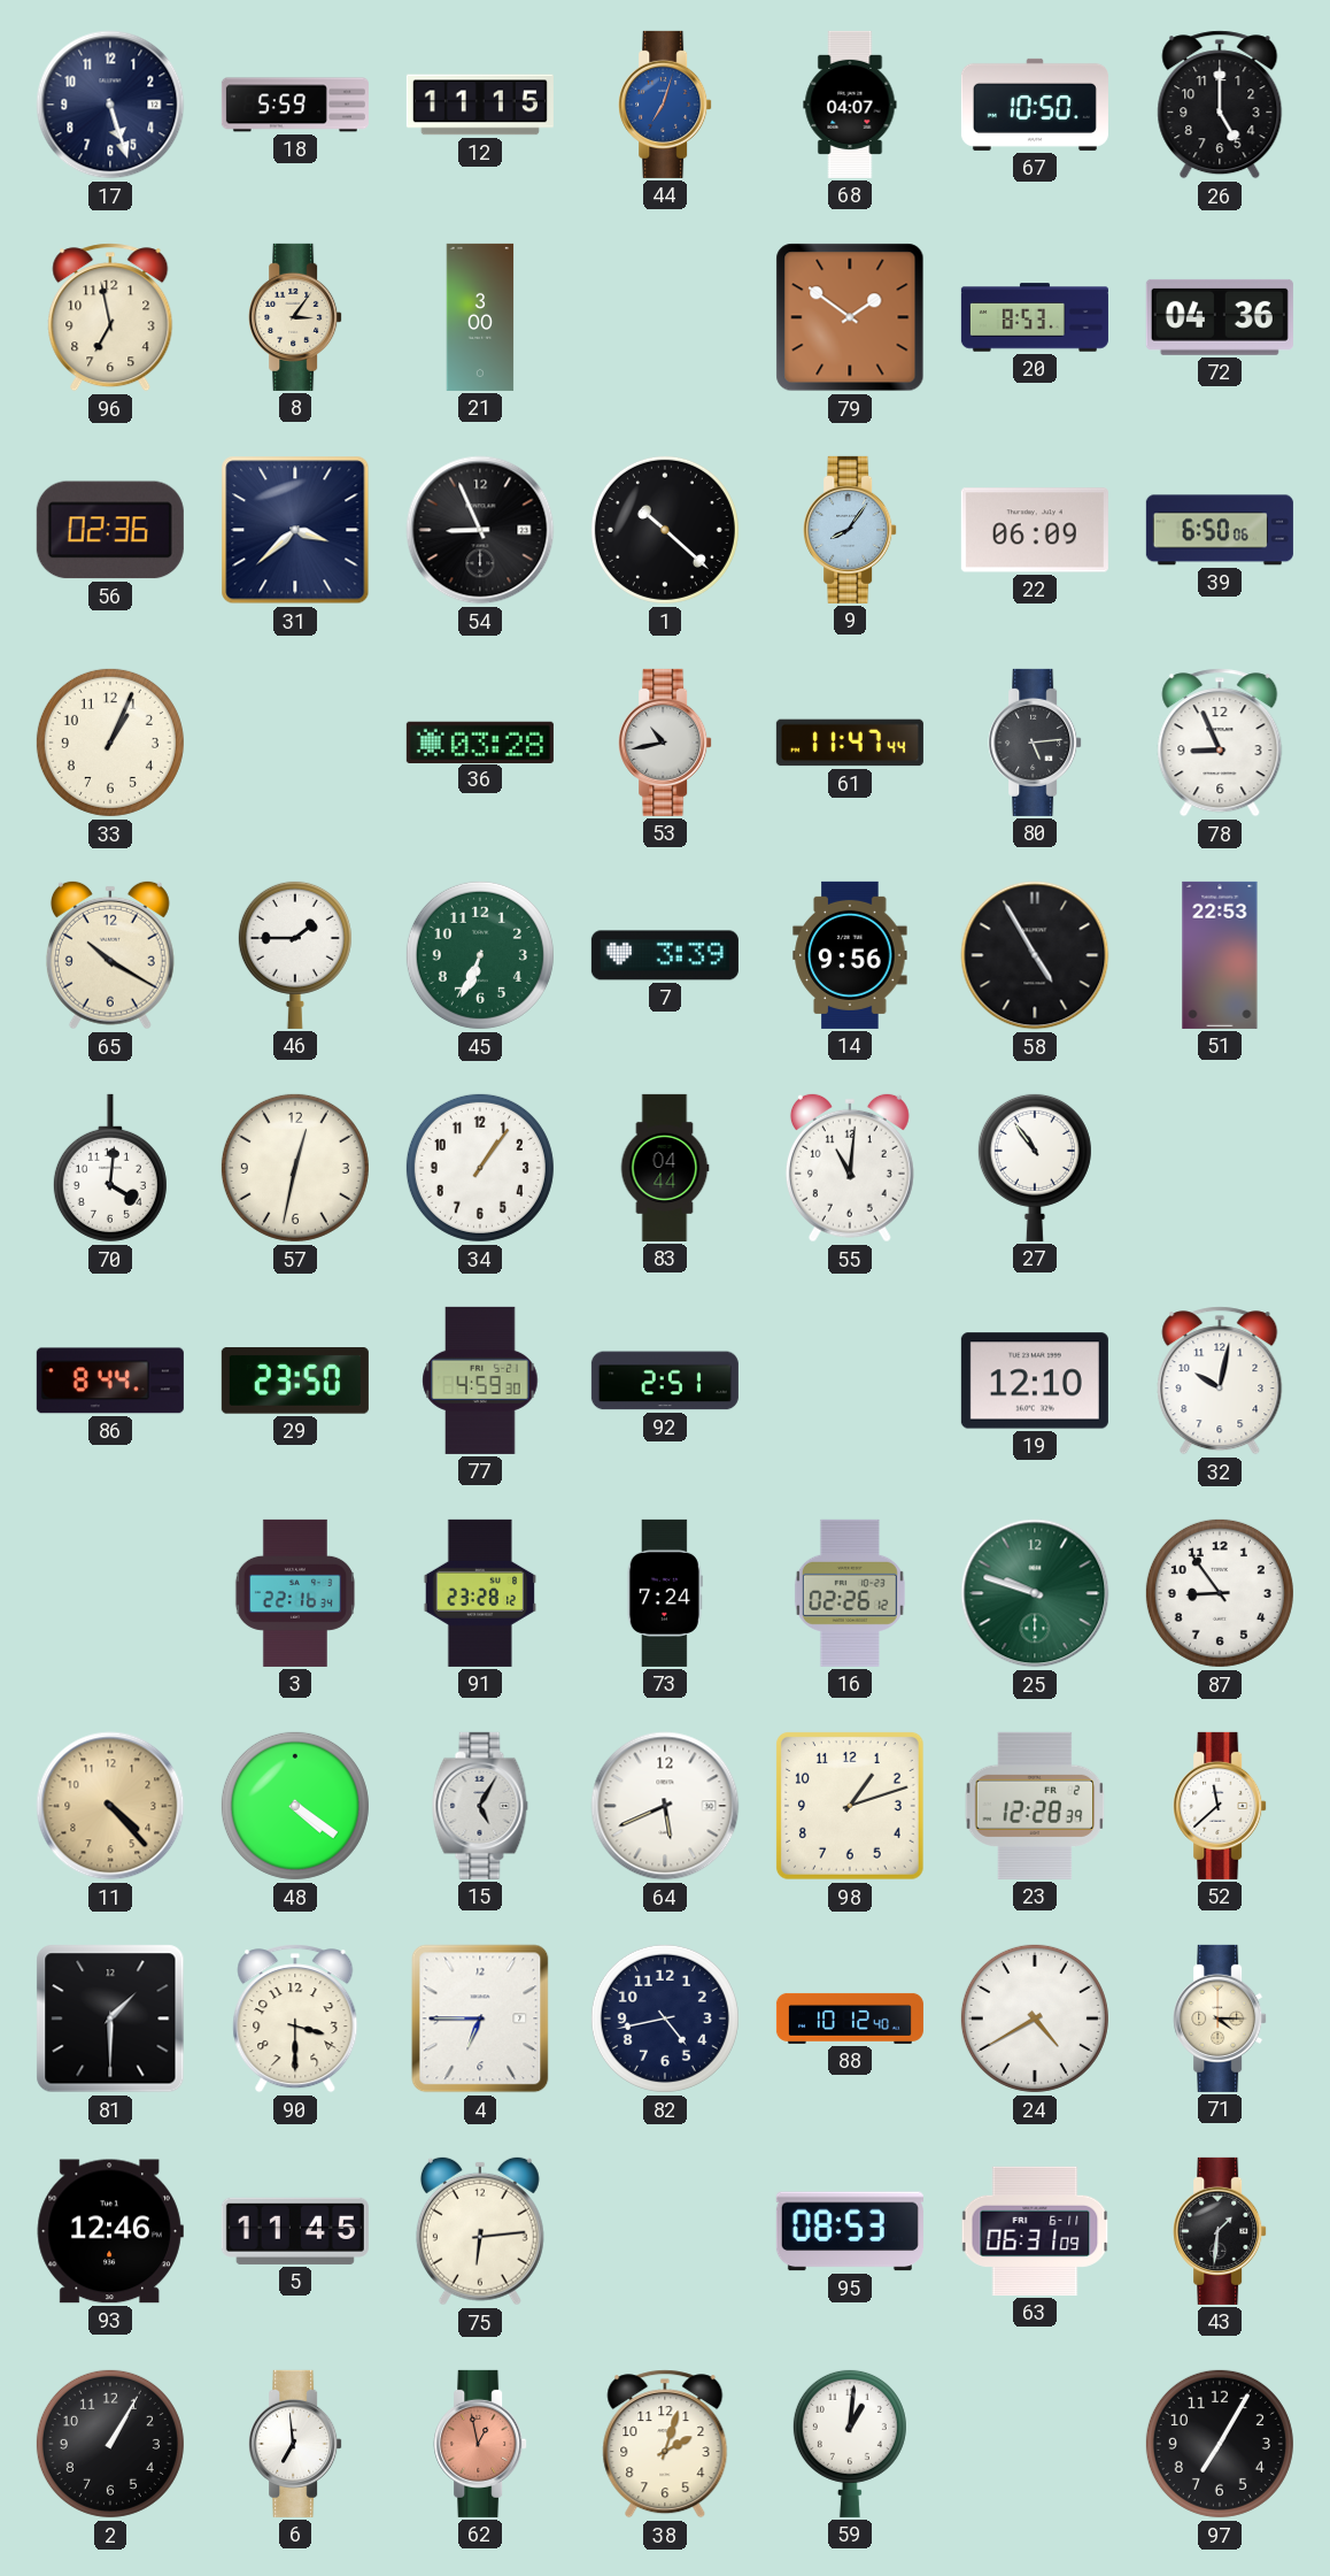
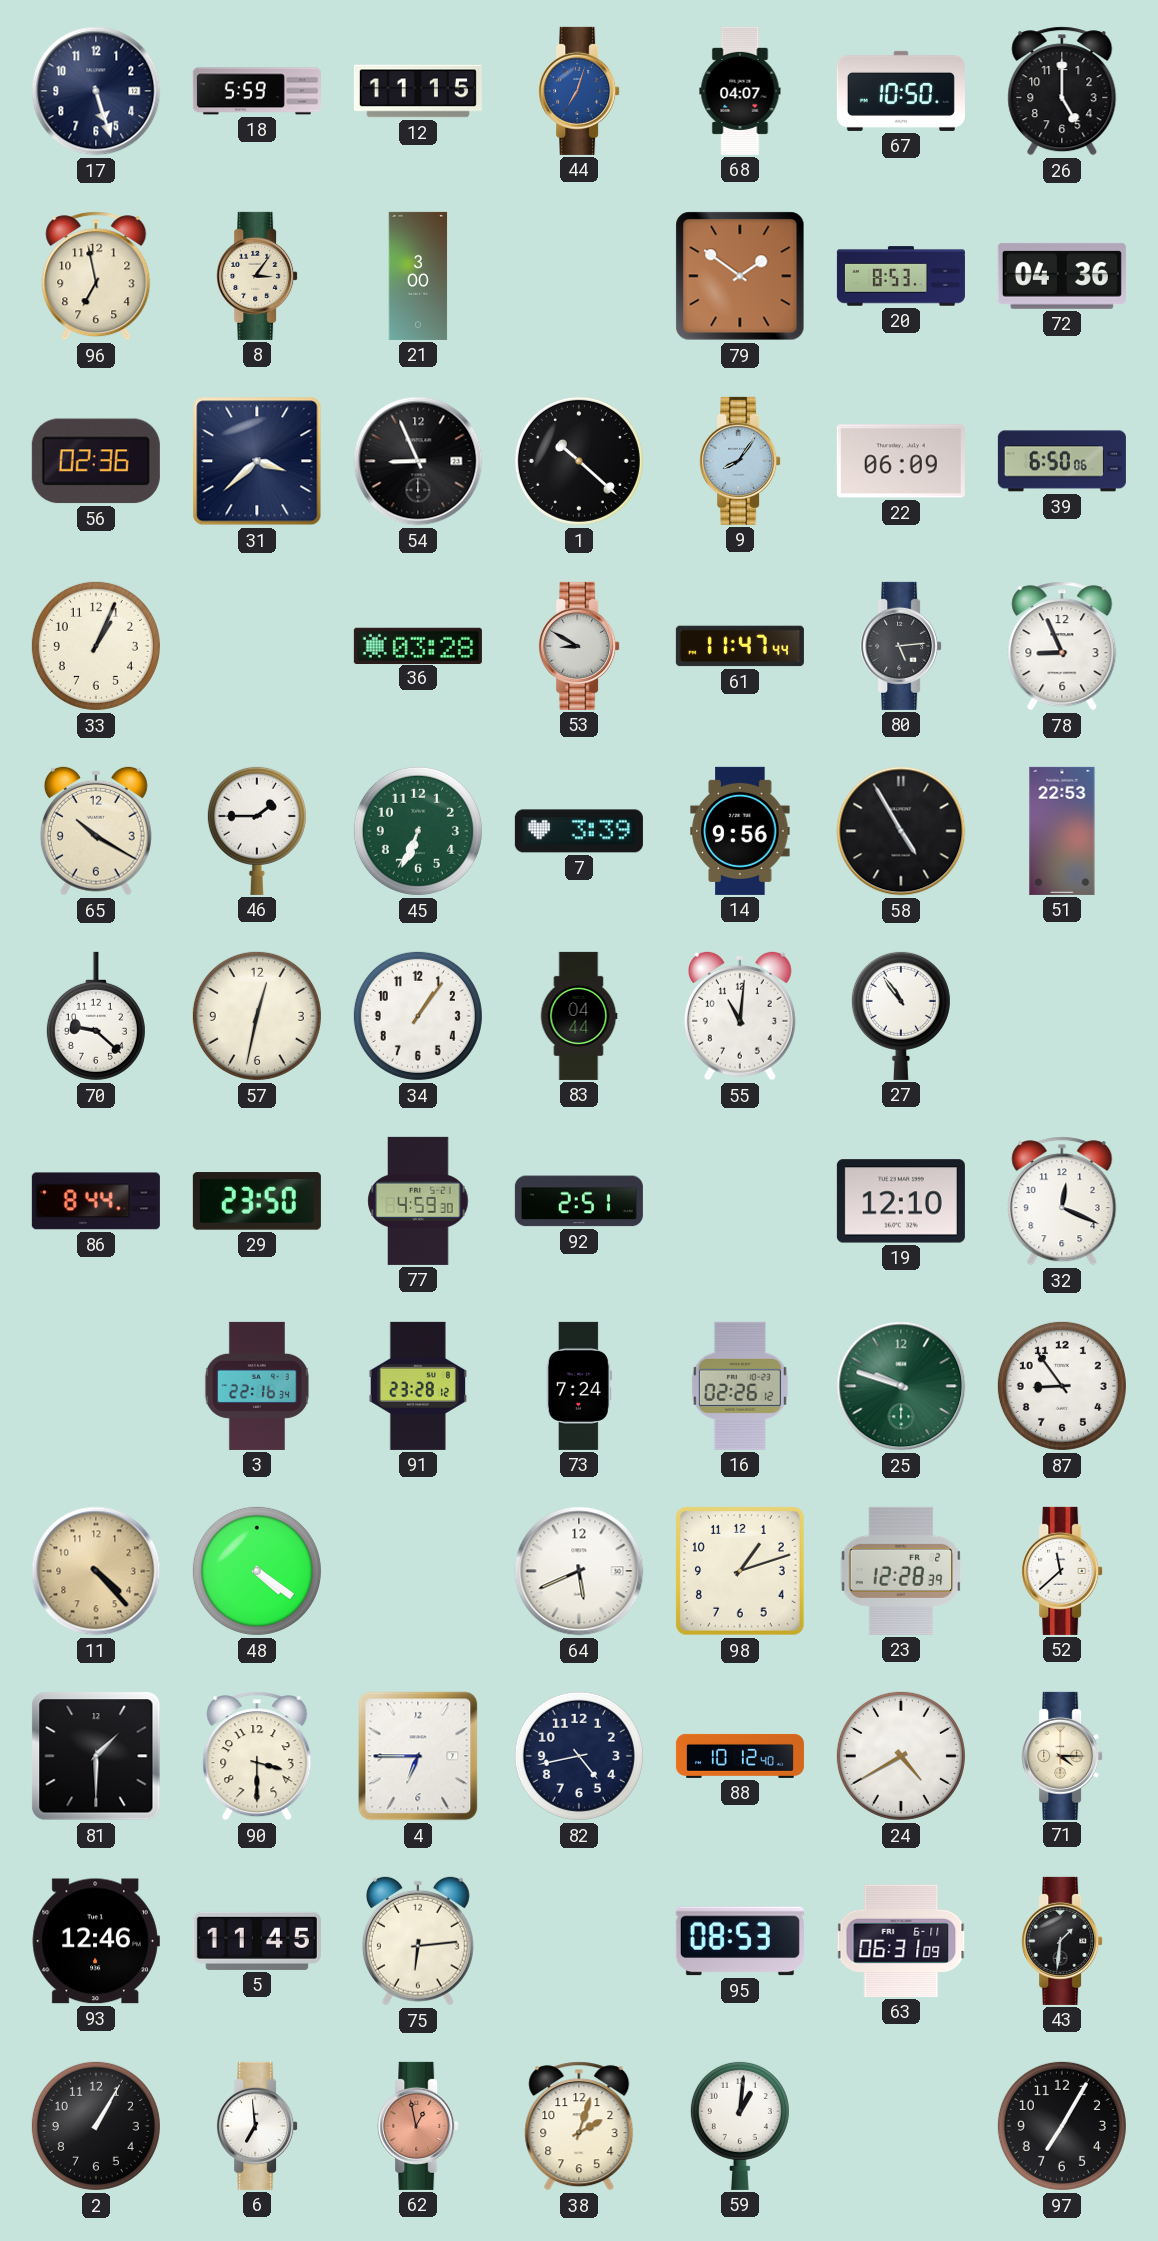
53: 10:43 -> 8:50 (579, 646)
70: 4:01 -> 9:22 (96, 1016)
32: 10:02 -> 12:19 (1062, 1201)
15: 5:05 -> none (480, 1806)
